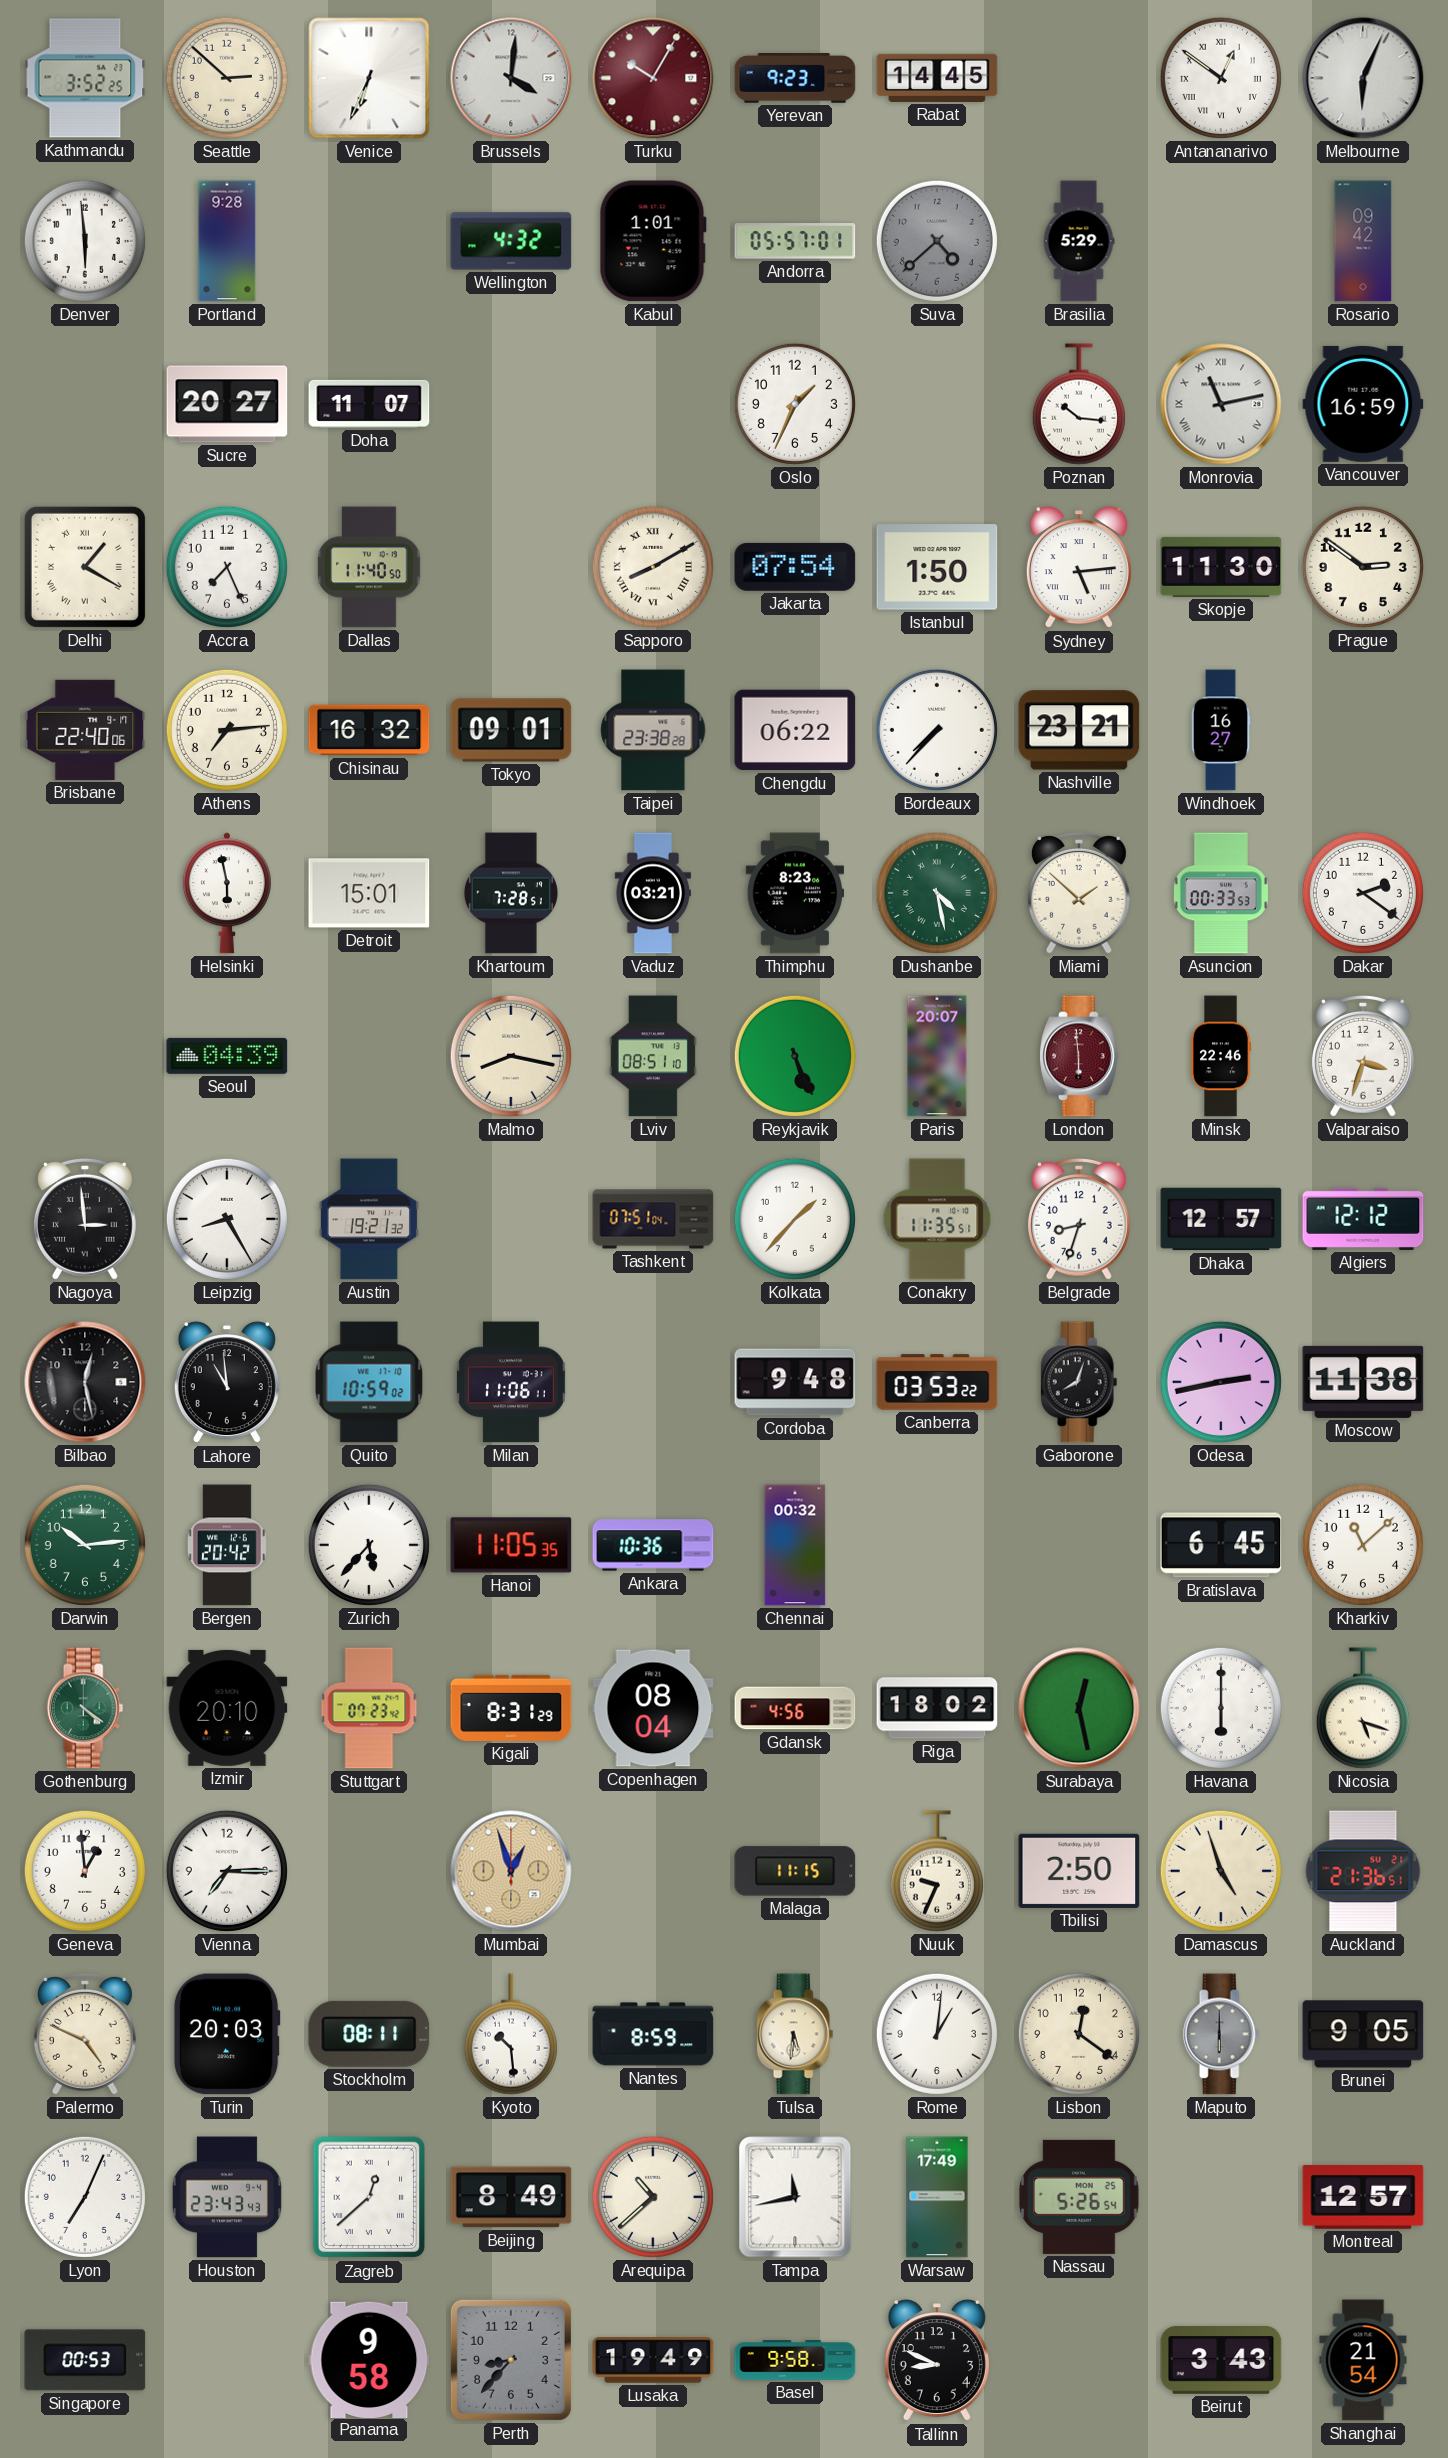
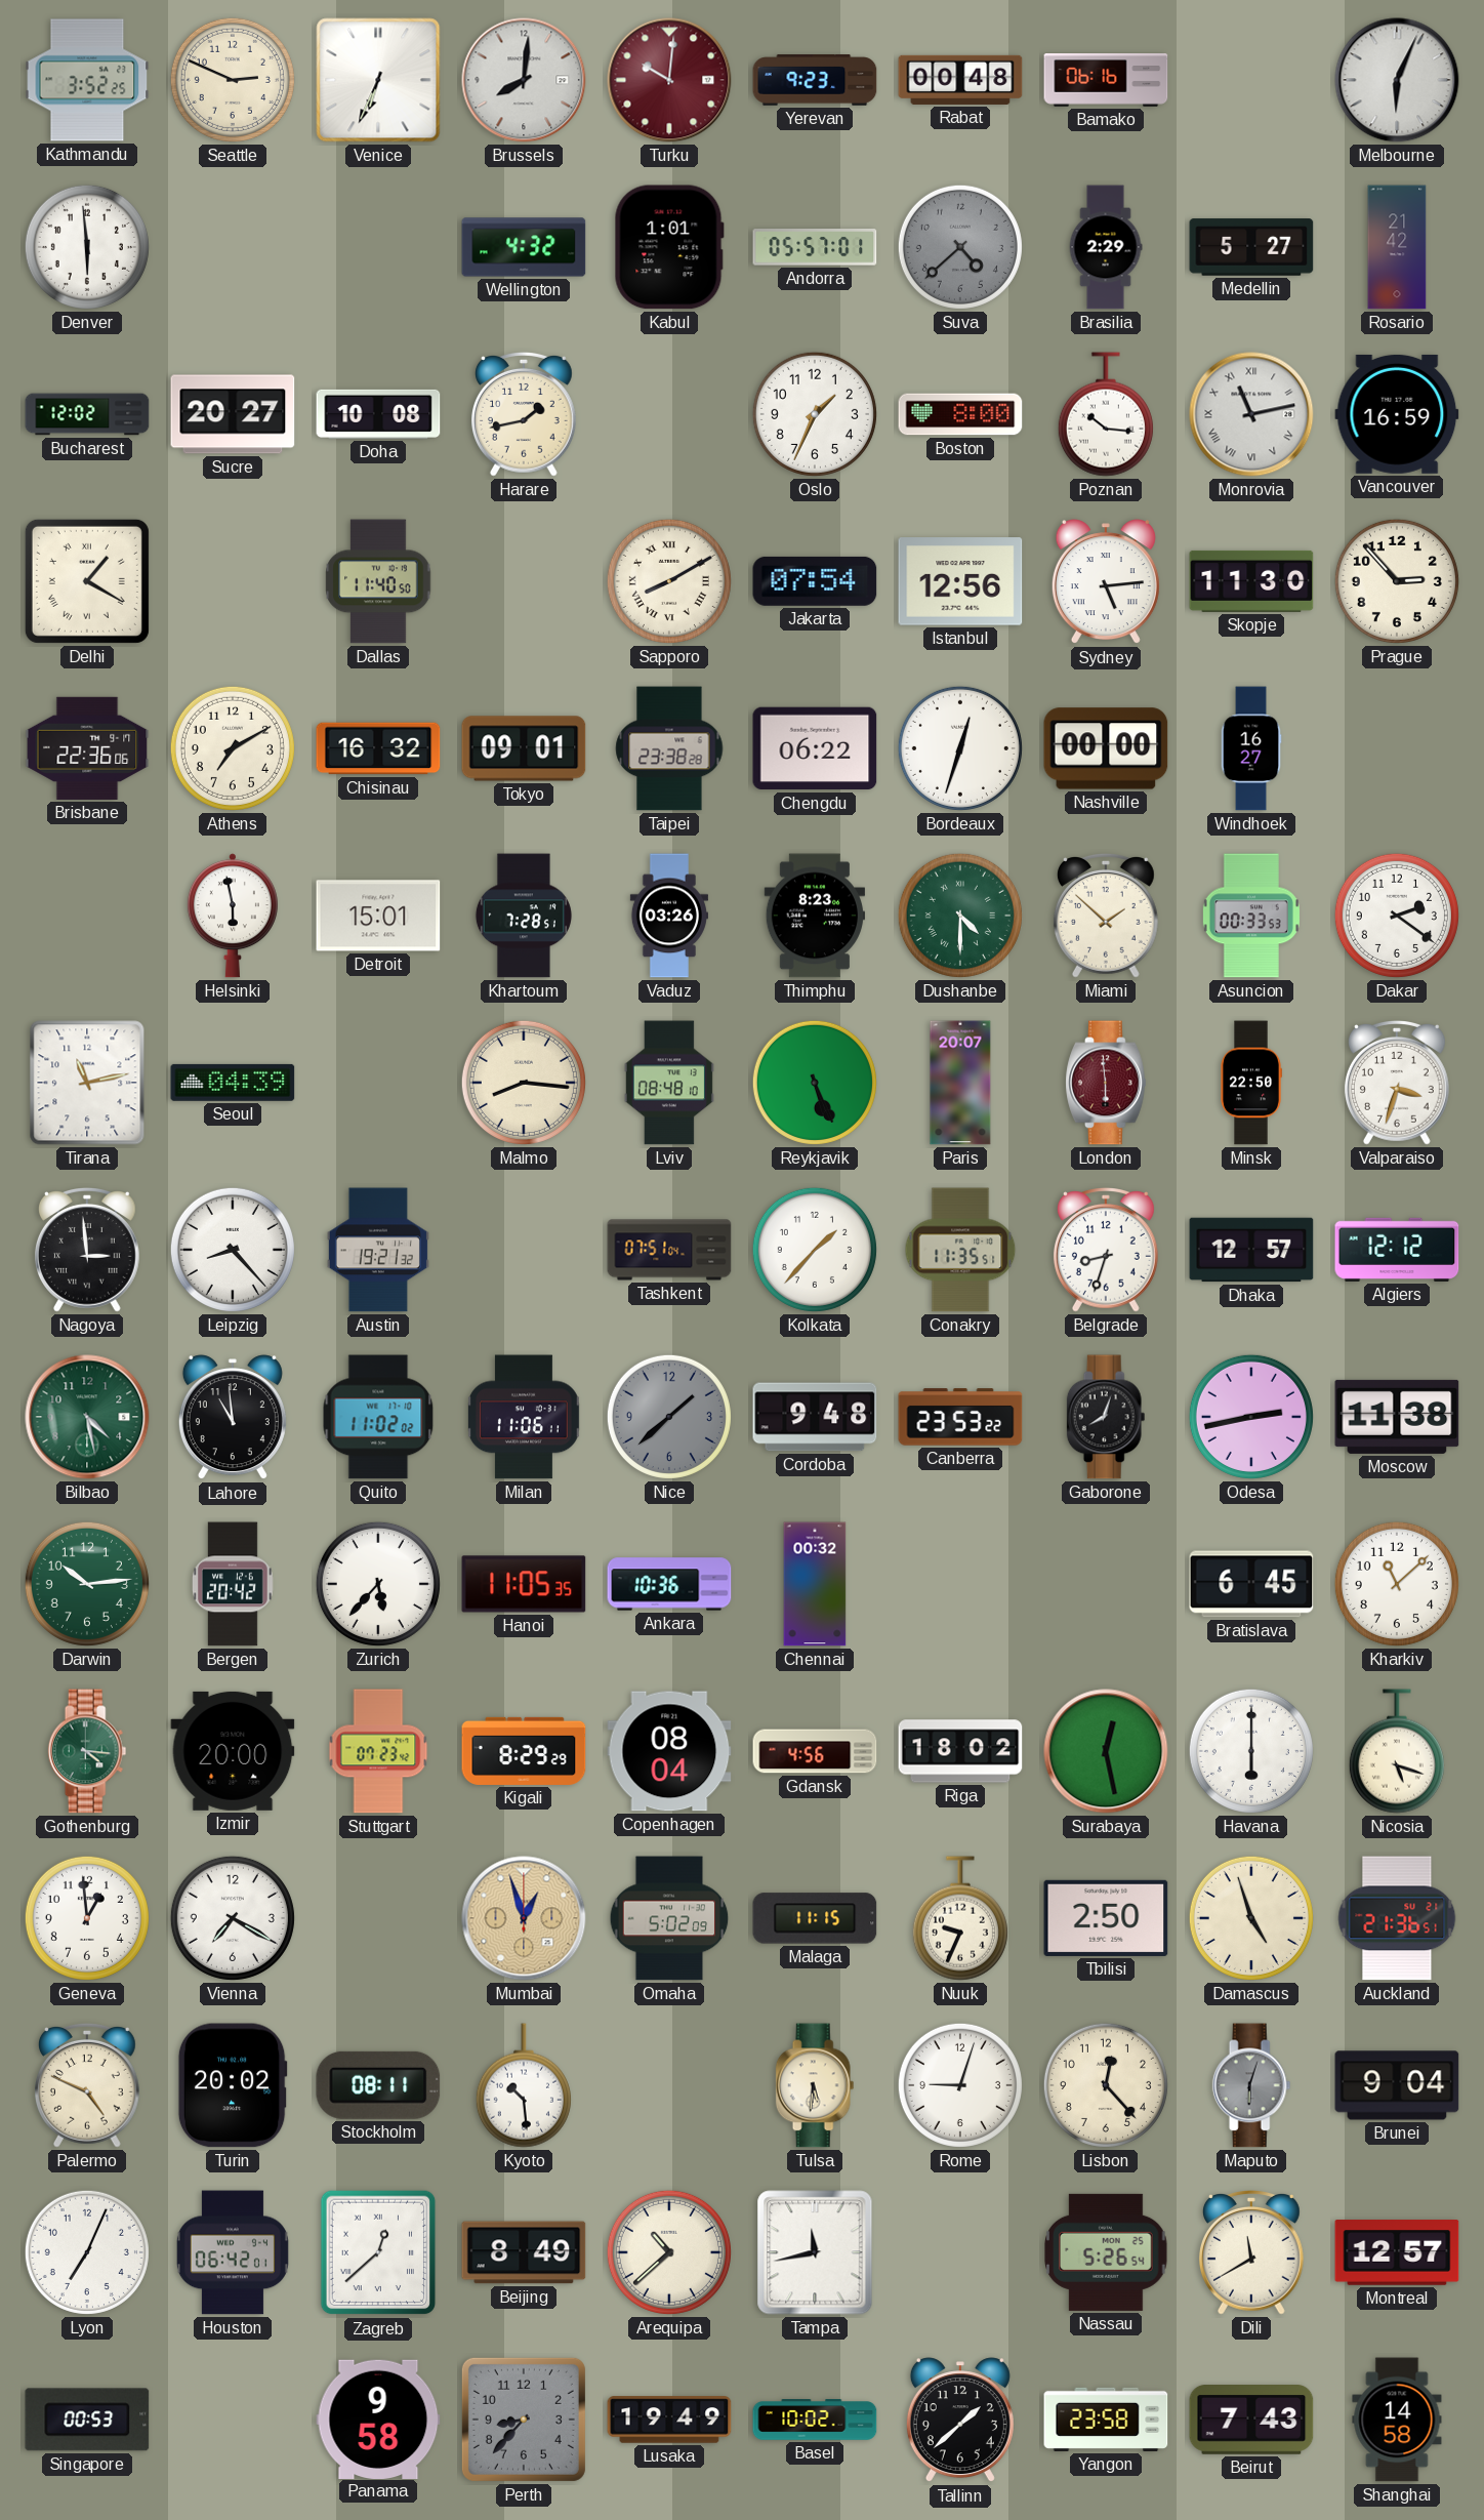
Seattle: 2:52 -> 2:49 (233, 80)
Brussels: 4:01 -> 8:01 (524, 80)
Turku: 10:05 -> 10:01 (669, 80)
Rabat: 14:45 -> 00:48 (960, 80)
Bamako: none -> 06:16 (1106, 81)
Antananarivo: 12:51 -> none (1221, 78)
Portland: 9:28 -> none (227, 241)
Brasilia: 5:29 -> 2:29 (1106, 247)
Medellin: none -> 5:27 (1251, 247)
Rosario: 09:42 -> 21:42 (1397, 247)
Bucharest: none -> 12:02 (87, 414)
Doha: 11:07 -> 10:08 (378, 414)
Harare: none -> 1:43 (524, 415)
Boston: none -> 8:00 (960, 414)
Accra: 7:26 -> none (227, 567)
Istanbul: 1:50 -> 12:56 (960, 581)
Prague: 2:51 -> 2:53 (1397, 581)
Brisbane: 22:40 -> 22:36 (87, 748)
Athens: 7:14 -> 7:10 (233, 748)
Bordeaux: 7:37 -> 12:33 (960, 748)
Nashville: 23:21 -> 00:00 (1106, 748)
Vaduz: 03:21 -> 03:26 (669, 916)
Dushanbe: 4:28 -> 4:30 (960, 916)
Tirana: none -> 11:13 (87, 1083)
Malmo: 8:17 -> 8:16 (524, 1083)
Lviv: 08:51 -> 08:48 (669, 1083)
Minsk: 22:46 -> 22:50 (1251, 1083)
Leipzig: 8:25 -> 8:23 (233, 1250)
Bilbao: 12:28 -> 4:28 (87, 1417)
Bilbao dial: black -> green (87, 1417)
Quito: 10:59 -> 11:02 (378, 1417)
Nice: none -> 1:38 (669, 1417)
Canberra: 03:53 -> 23:53 (960, 1417)
Gothenburg: 4:21 -> 4:16 (87, 1751)
Izmir: 20:10 -> 20:00 (233, 1751)
Kigali: 8:31 -> 8:29 (524, 1751)
Vienna: 7:15 -> 7:20 (233, 1918)
Omaha: none -> 5:02 (669, 1918)
Turin: 20:03 -> 20:02 (233, 2085)
Nantes: 8:59 -> none (653, 2034)
Rome: 1:01 -> 9:03 (960, 2085)
Lisbon: 12:21 -> 12:23 (1106, 2085)
Maputo: 6:00 -> 6:03 (1251, 2085)
Brunei: 9:05 -> 9:04 (1397, 2085)
Houston: 23:43 -> 06:42 (233, 2252)
Warsaw: 17:49 -> none (937, 2197)
Dili: none -> 11:40 (1251, 2253)
Basel: 9:58 -> 10:02 (815, 2420)
Tallinn: 8:49 -> 1:38 (960, 2421)
Yangon: none -> 23:58 (1106, 2420)
Beirut: 3:43 -> 7:43 (1251, 2421)
Shanghai: 21:54 -> 14:58 (1397, 2420)
